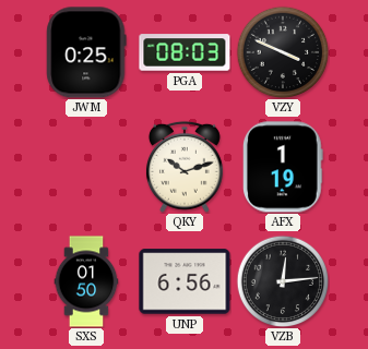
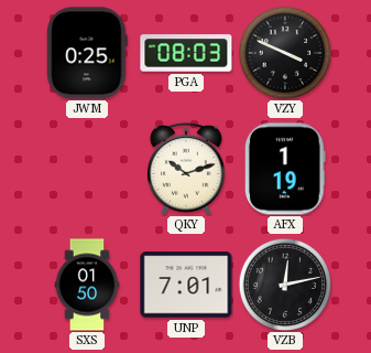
UNP: 6:56 -> 7:01 (186, 285)
VZB: 12:14 -> 12:13 (285, 285)
